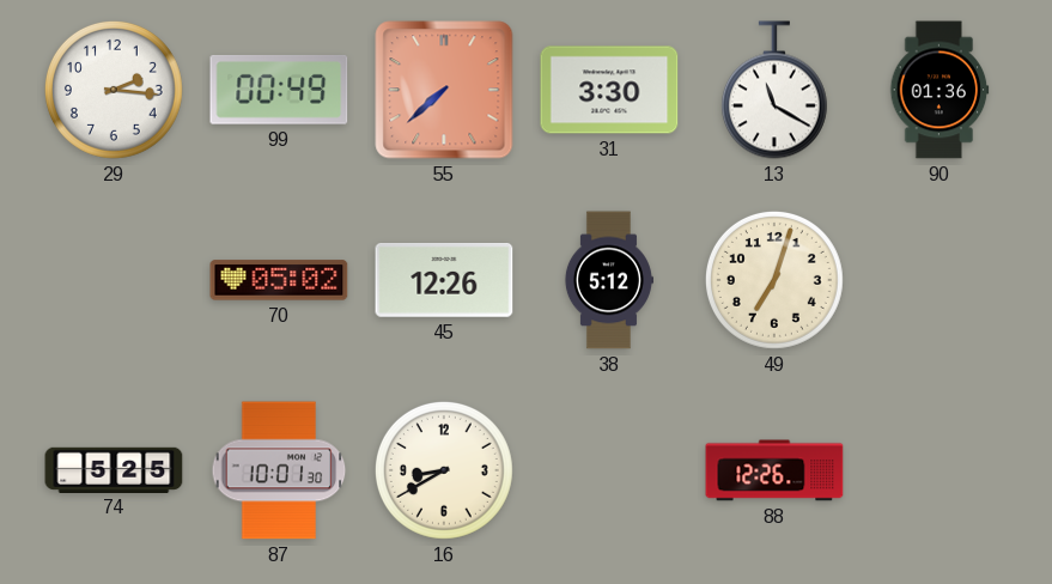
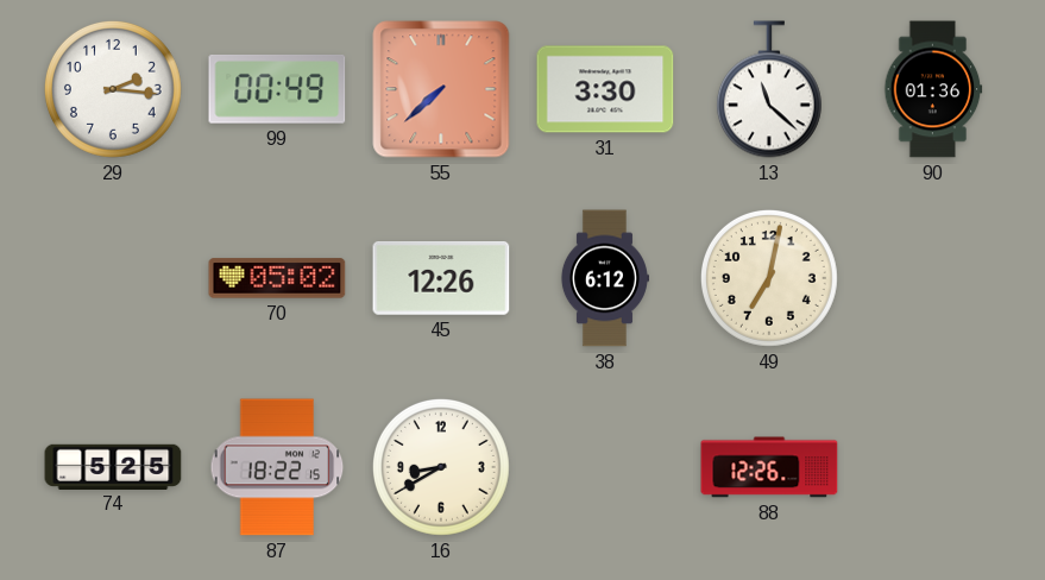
13: 11:20 -> 11:22 (769, 89)
38: 5:12 -> 6:12 (604, 278)
49: 7:03 -> 7:02 (769, 278)
87: 10:01 -> 18:22 (277, 467)
